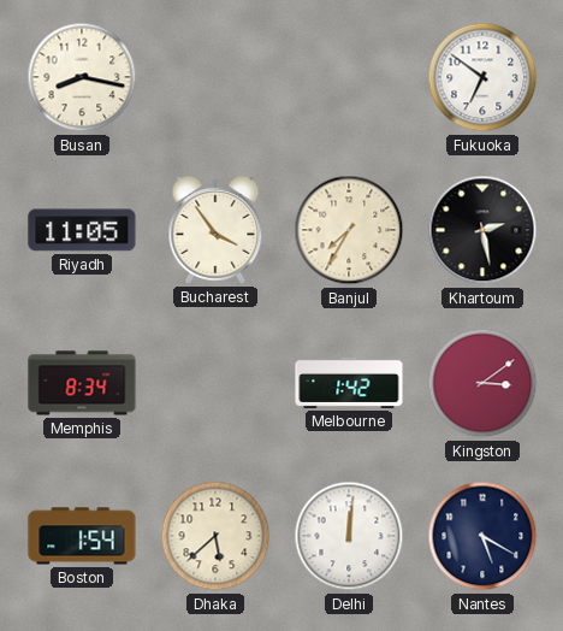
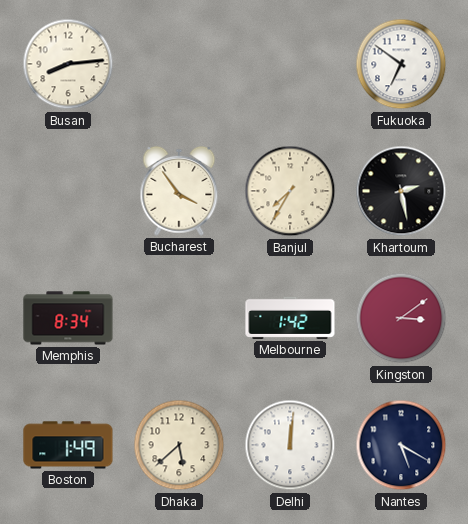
Busan: 8:17 -> 8:14 (68, 64)
Riyadh: 11:05 -> none (82, 230)
Boston: 1:54 -> 1:49 (68, 445)
